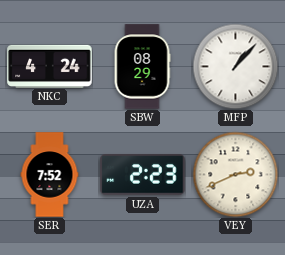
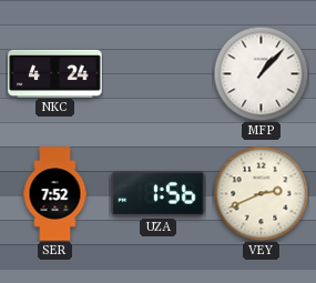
SBW: 08:29 -> none (142, 67)
UZA: 2:23 -> 1:56 (159, 194)
